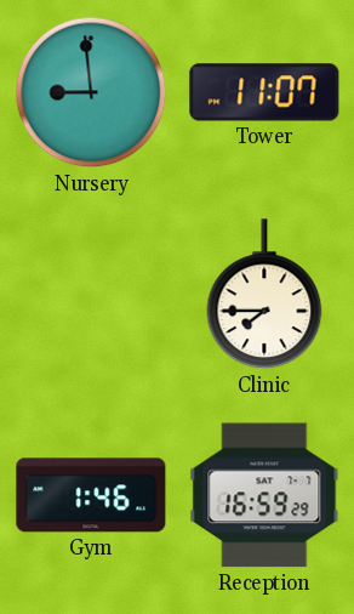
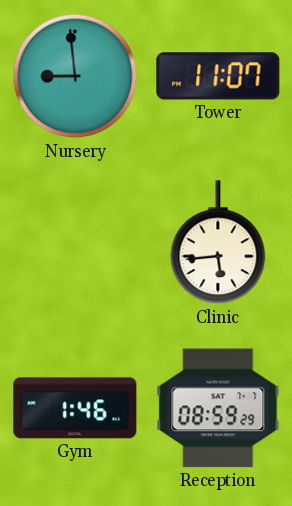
Clinic: 7:45 -> 5:44 (218, 243)
Reception: 16:59 -> 08:59 (218, 408)
